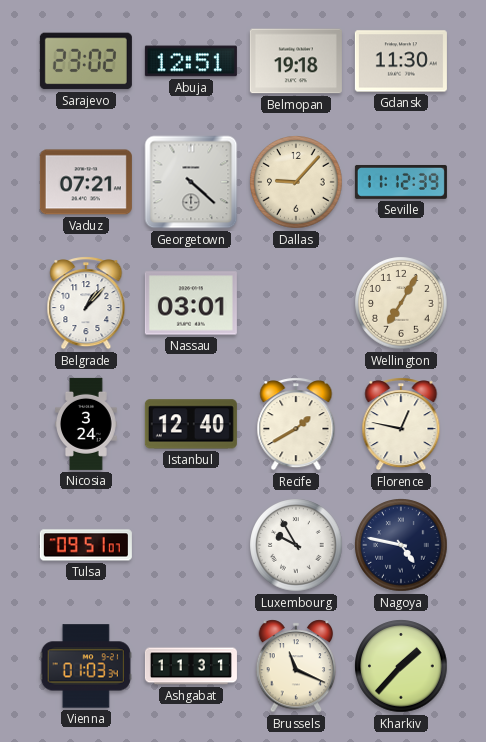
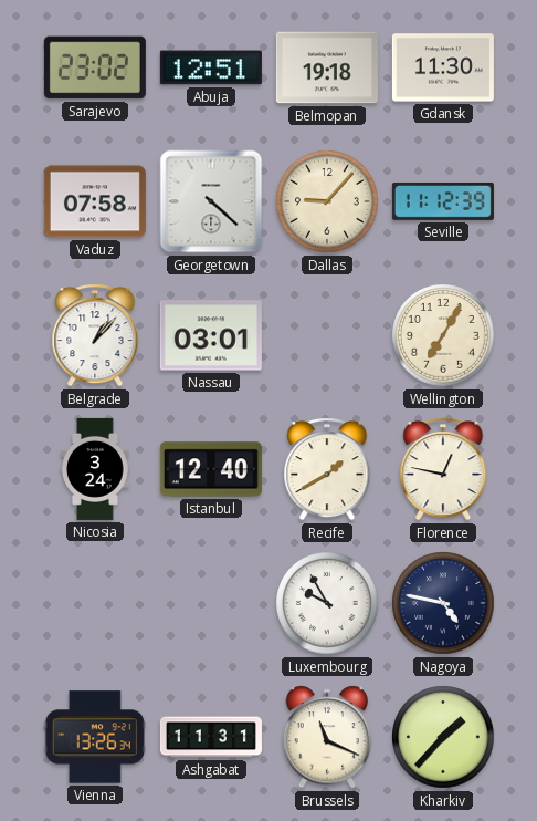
Vaduz: 07:21 -> 07:58 (95, 201)
Tulsa: 09:51 -> none (86, 545)
Vienna: 01:03 -> 13:26 (95, 737)
